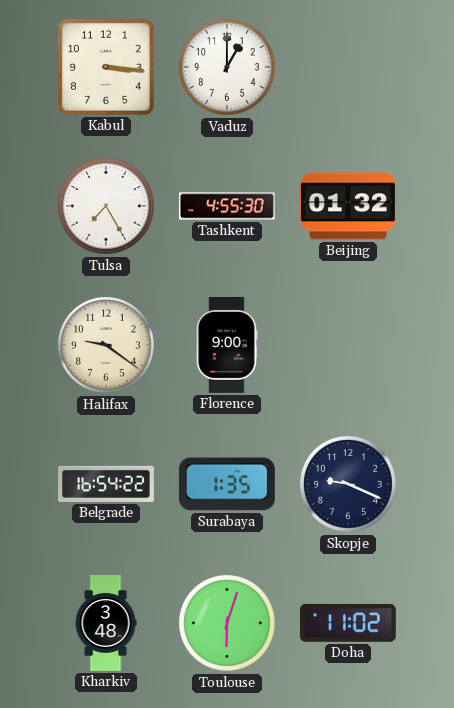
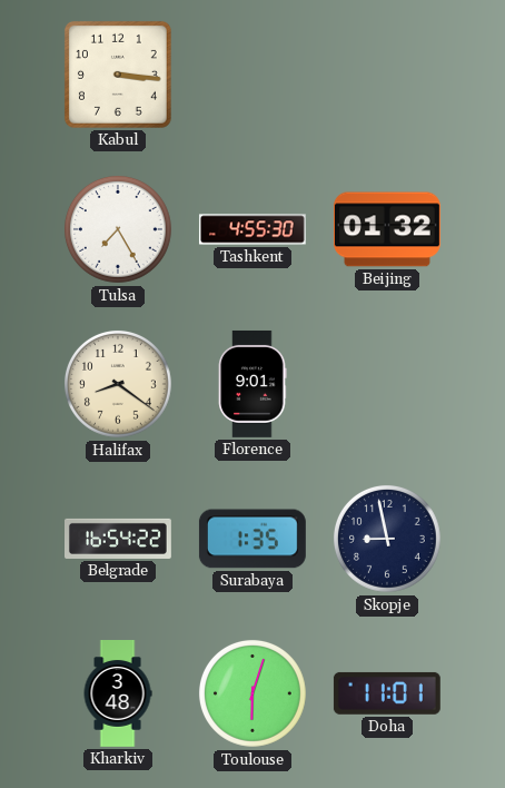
Vaduz: 1:00 -> none (227, 67)
Halifax: 9:21 -> 8:21 (118, 384)
Florence: 9:00 -> 9:01 (253, 384)
Skopje: 9:19 -> 8:58 (387, 539)
Doha: 11:02 -> 11:01 (387, 693)
